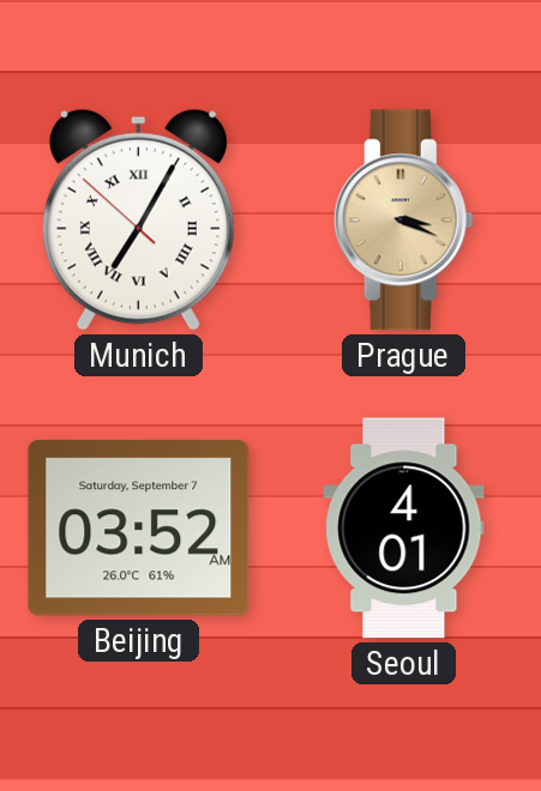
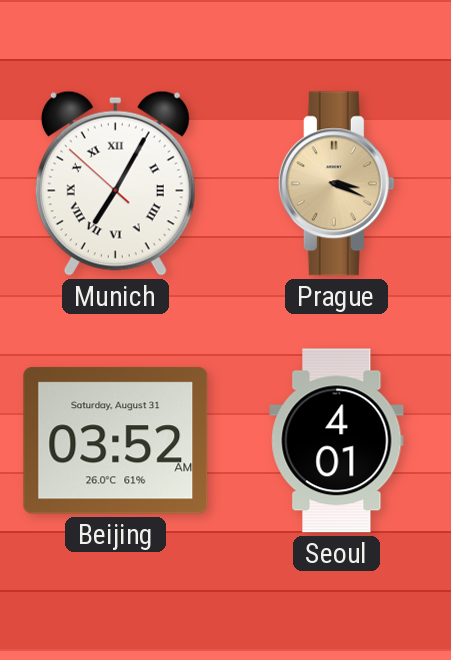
Beijing date: Saturday, September 7 -> Saturday, August 31 (116, 441)
